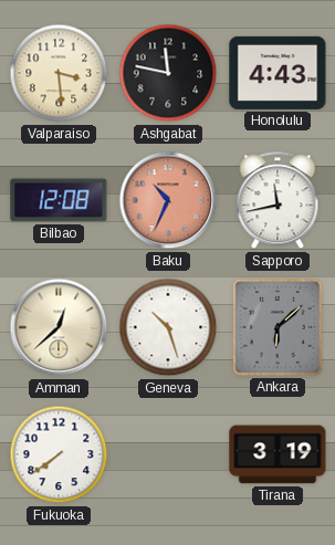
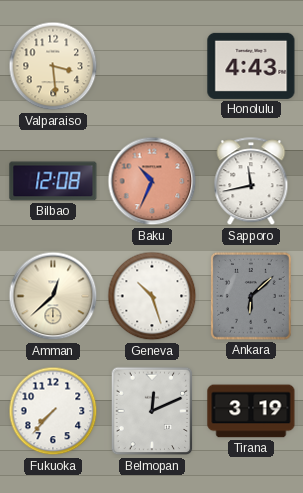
Ashgabat: 11:47 -> none (168, 73)
Fukuoka: 7:39 -> 7:37 (53, 411)
Belmopan: none -> 12:11 (152, 411)
